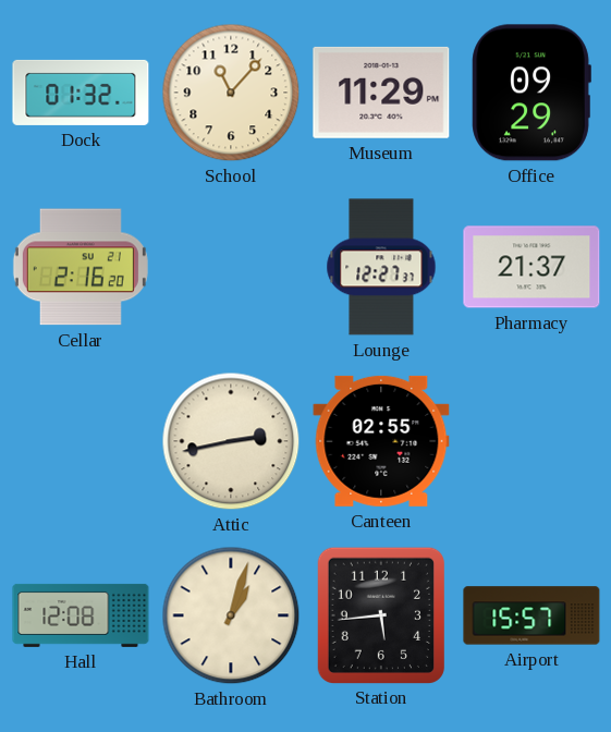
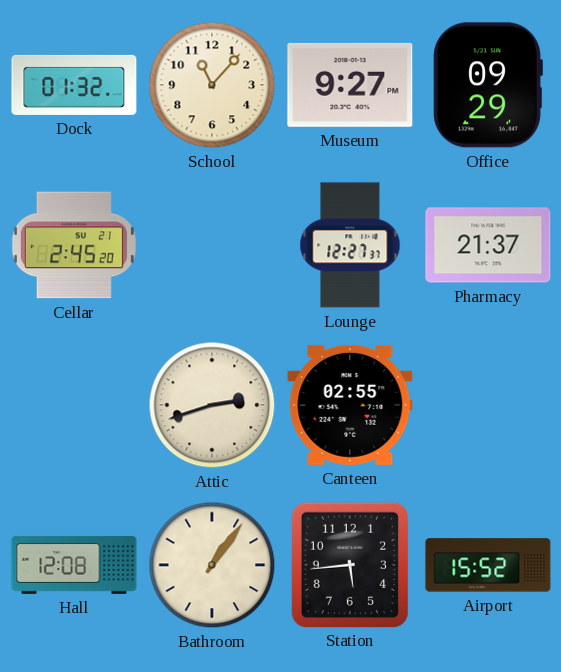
Museum: 11:29 -> 9:27 (350, 85)
Cellar: 2:16 -> 2:45 (74, 245)
Attic: 2:43 -> 2:42 (212, 405)
Bathroom: 1:03 -> 1:06 (212, 565)
Airport: 15:57 -> 15:52 (488, 565)
